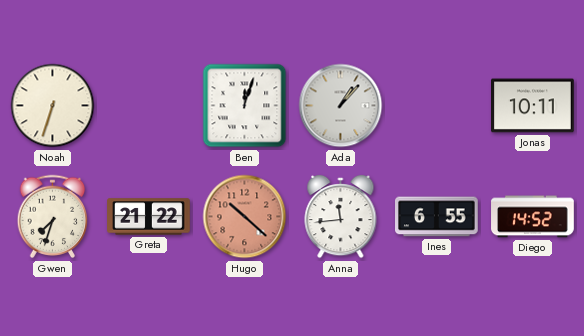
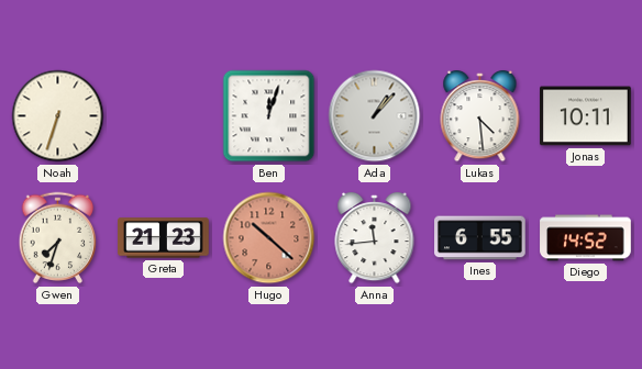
Lukas: none -> 4:29 (480, 116)
Greta: 21:22 -> 21:23 (164, 238)
